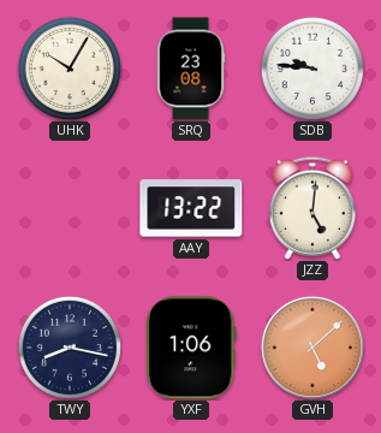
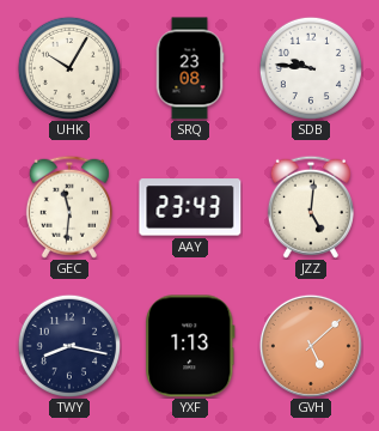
GEC: none -> 11:31 (69, 207)
AAY: 13:22 -> 23:43 (190, 207)
YXF: 1:06 -> 1:13 (190, 346)
